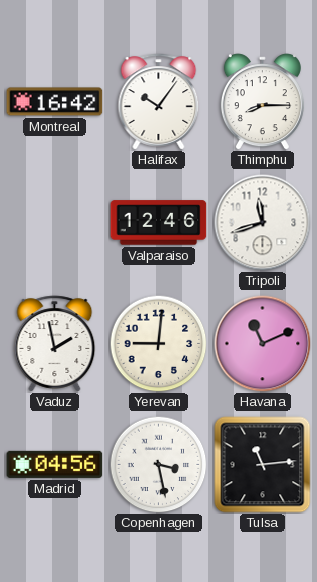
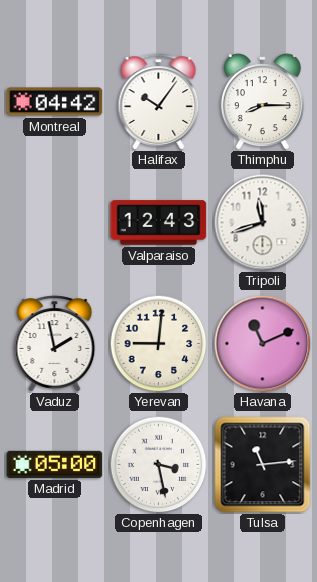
Montreal: 16:42 -> 04:42 (55, 102)
Valparaiso: 12:46 -> 12:43 (159, 223)
Madrid: 04:56 -> 05:00 (55, 464)
